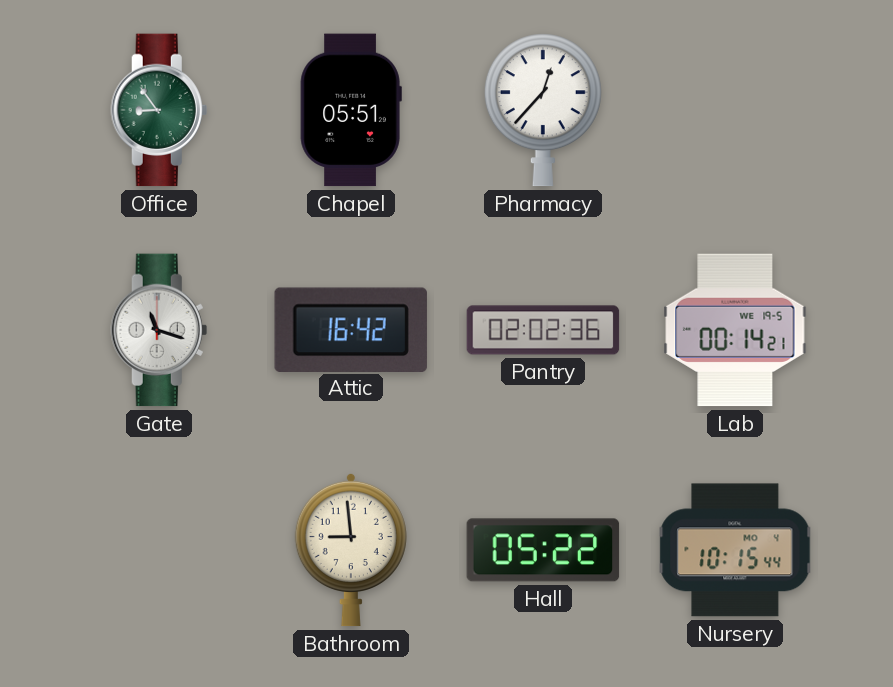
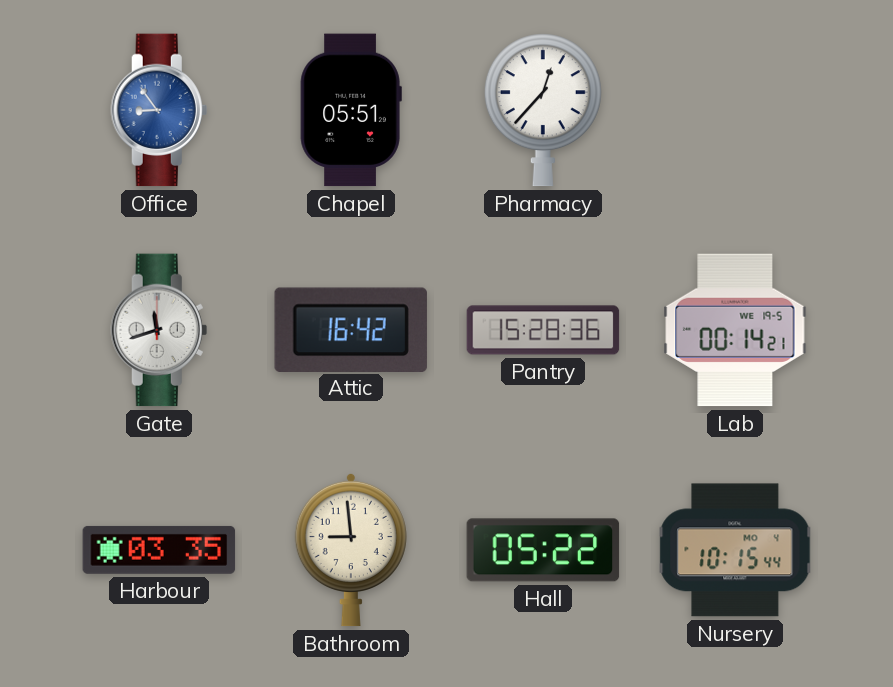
Office dial: green -> blue (159, 110)
Gate: 11:18 -> 11:42 (159, 330)
Pantry: 02:02 -> 15:28 (543, 330)
Harbour: none -> 03:35 (159, 550)
